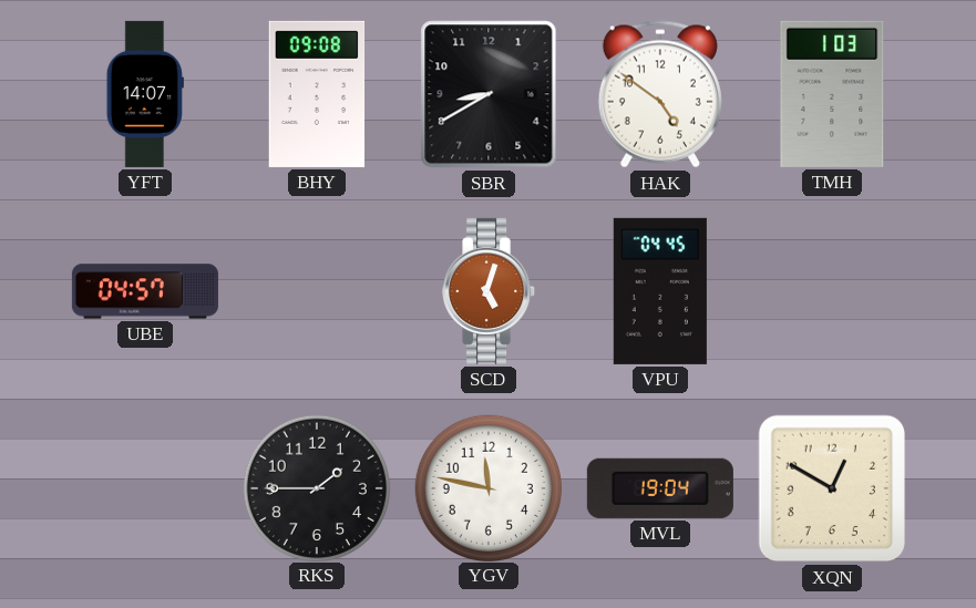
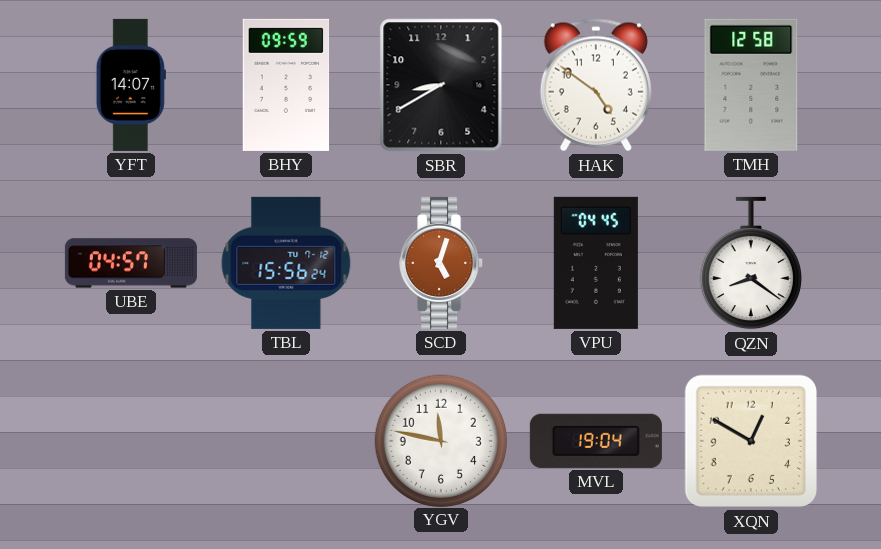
BHY: 09:08 -> 09:59 (286, 85)
TMH: 1:03 -> 12:58 (751, 85)
TBL: none -> 15:56 (286, 263)
QZN: none -> 8:21 (751, 263)
RKS: 1:45 -> none (316, 487)
